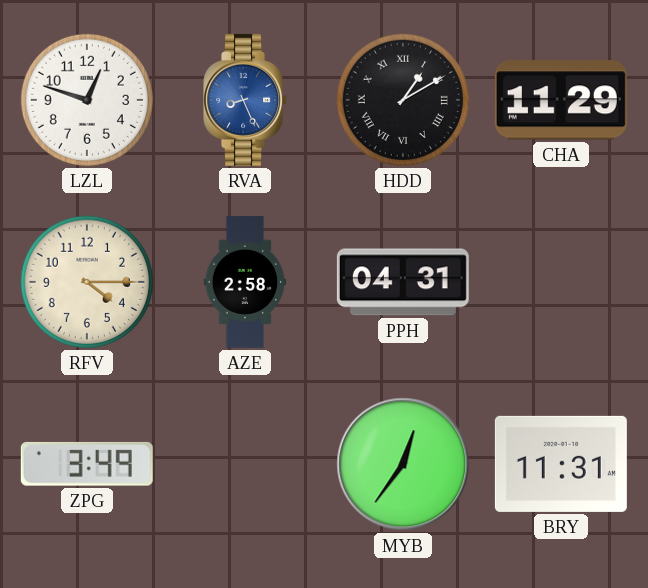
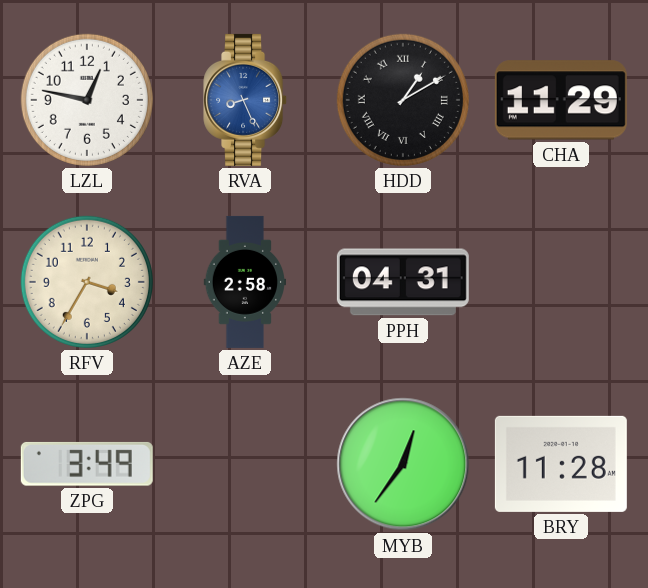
LZL: 12:48 -> 12:47 (87, 100)
RFV: 4:15 -> 3:35 (87, 282)
BRY: 11:31 -> 11:28 (561, 464)
